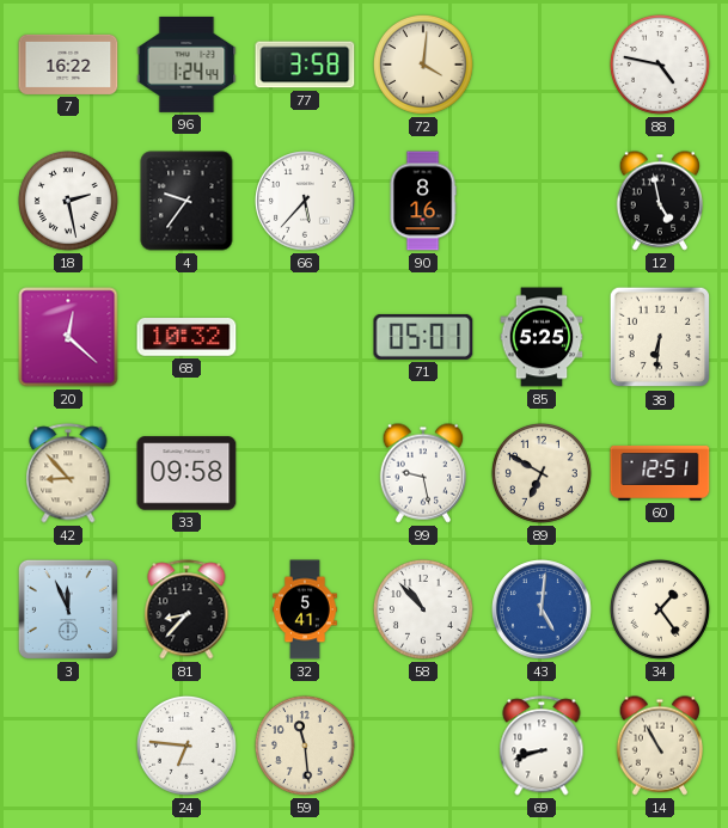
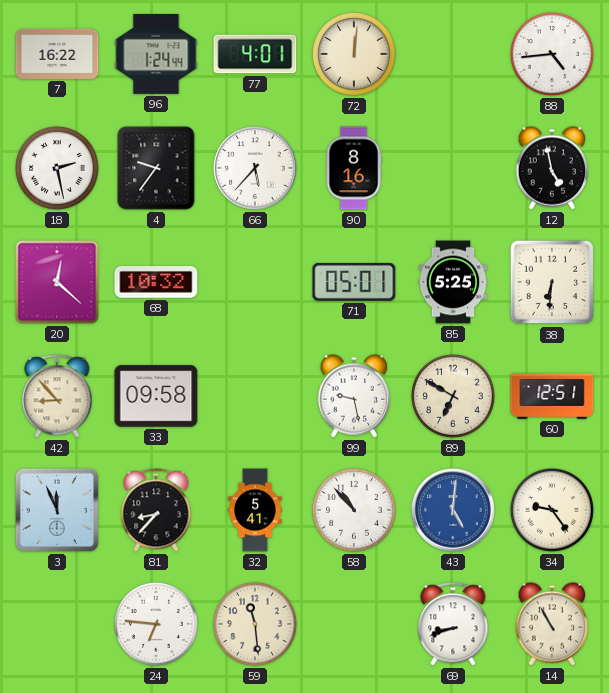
77: 3:58 -> 4:01 (255, 54)
72: 4:01 -> 12:01 (354, 54)
88: 4:47 -> 4:44 (552, 54)
34: 1:24 -> 9:24 (552, 510)
